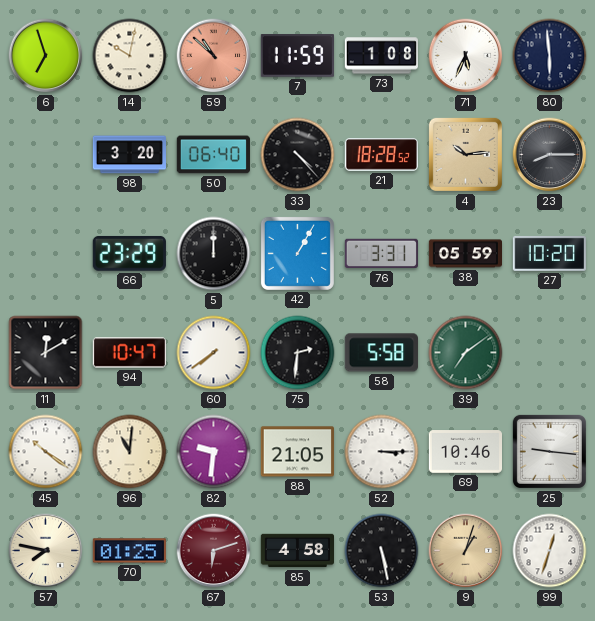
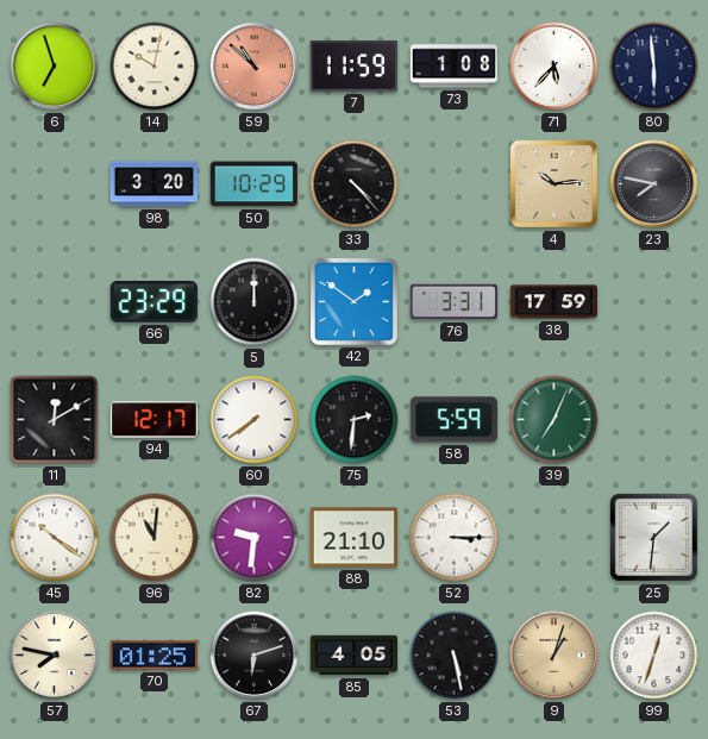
71: 5:34 -> 5:37 (555, 67)
50: 06:40 -> 10:29 (253, 184)
21: 18:28 -> none (381, 155)
23: 8:15 -> 7:47 (654, 184)
42: 1:05 -> 1:51 (353, 301)
38: 05:59 -> 17:59 (553, 302)
27: 10:20 -> none (549, 253)
94: 10:47 -> 12:17 (153, 420)
58: 5:58 -> 5:59 (453, 420)
39: 7:09 -> 7:04 (555, 420)
88: 21:05 -> 21:10 (353, 538)
69: 10:46 -> none (465, 452)
25: 9:16 -> 1:31 (653, 537)
67 dial: burgundy -> black (255, 656)
85: 4:58 -> 4:05 (353, 656)
